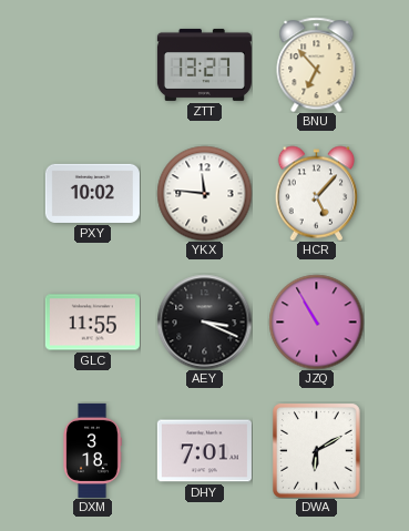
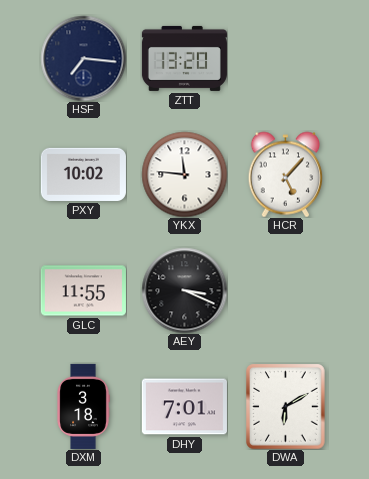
HSF: none -> 7:16 (83, 58)
ZTT: 13:27 -> 13:20 (184, 58)
BNU: 6:53 -> none (317, 64)
JZQ: 10:55 -> none (316, 321)
